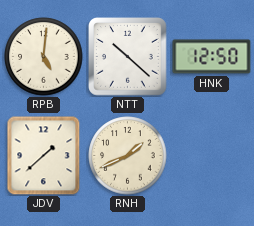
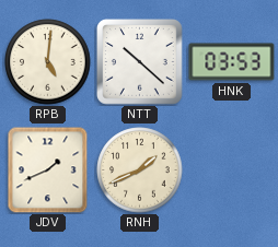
HNK: 12:50 -> 03:53 (232, 62)
JDV: 1:38 -> 1:41 (48, 170)
